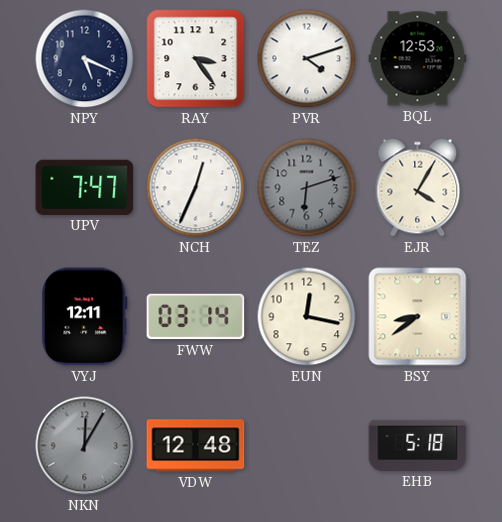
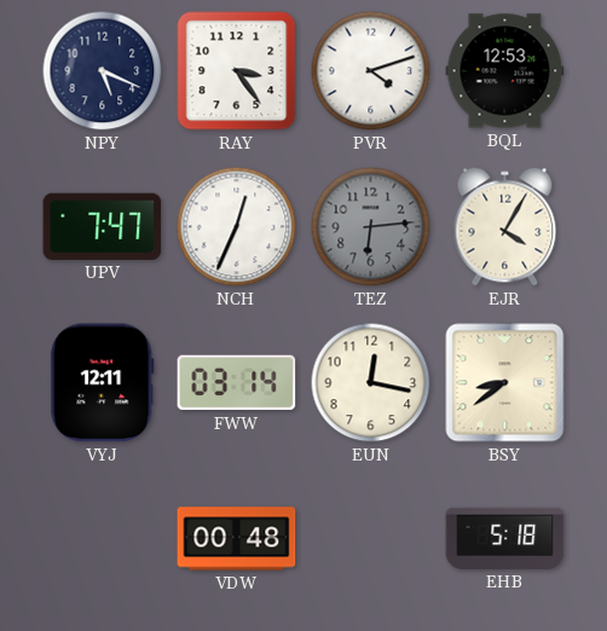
TEZ: 6:12 -> 6:14 (371, 227)
NKN: 12:05 -> none (85, 446)
VDW: 12:48 -> 00:48 (237, 539)
